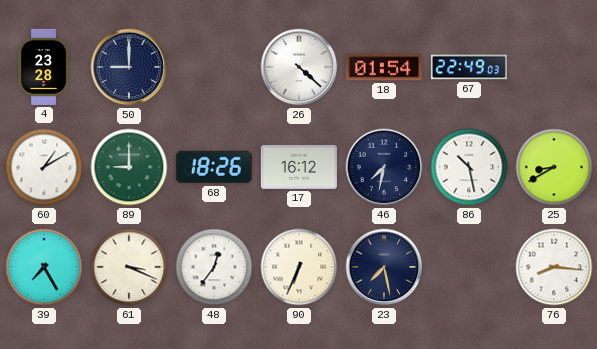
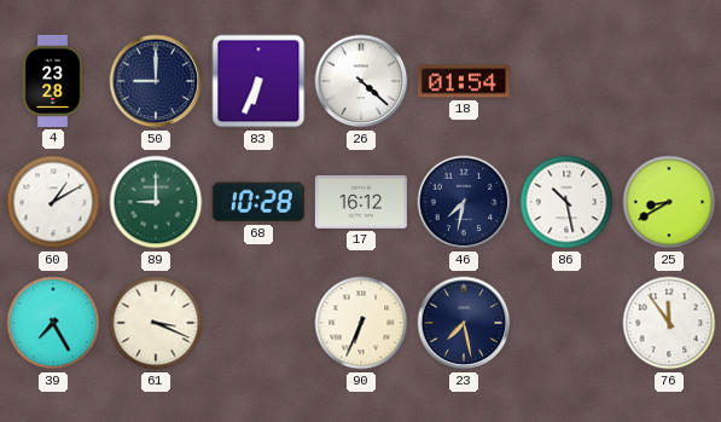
83: none -> 6:34 (258, 81)
67: 22:49 -> none (469, 67)
68: 18:26 -> 10:28 (258, 202)
48: 12:36 -> none (214, 267)
76: 8:16 -> 11:54 (669, 323)
